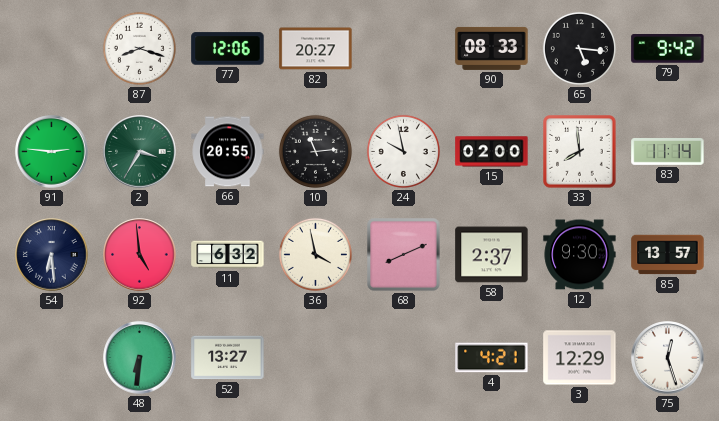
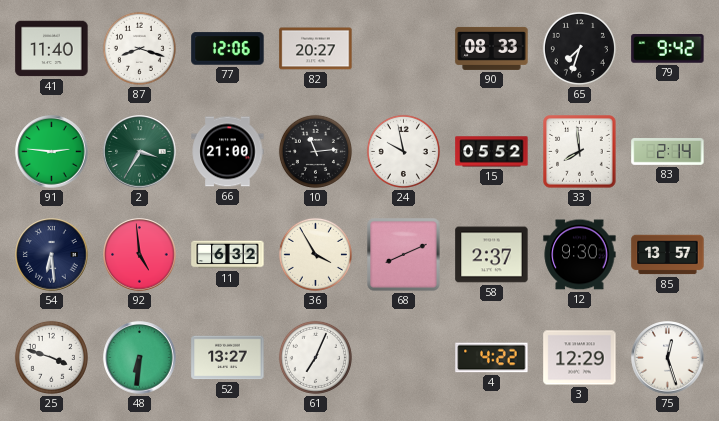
41: none -> 11:40 (52, 49)
65: 5:16 -> 7:33 (579, 48)
66: 20:55 -> 21:00 (228, 152)
15: 02:00 -> 05:52 (492, 152)
83: 11:14 -> 2:14 (668, 152)
36: 3:58 -> 3:55 (315, 254)
25: none -> 3:48 (51, 357)
61: none -> 7:04 (315, 357)
4: 4:21 -> 4:22 (492, 358)
